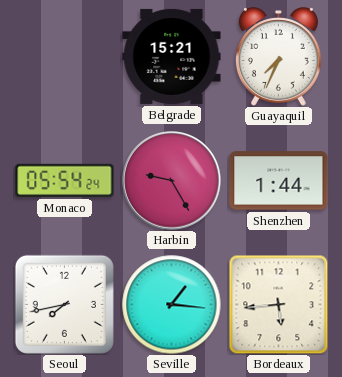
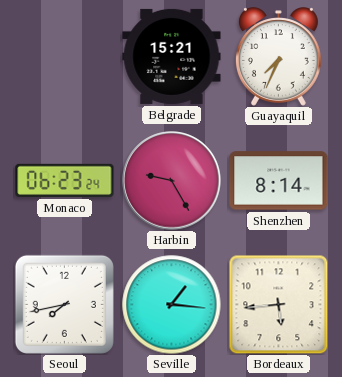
Monaco: 05:54 -> 06:23 (65, 180)
Shenzhen: 1:44 -> 8:14 (279, 181)
